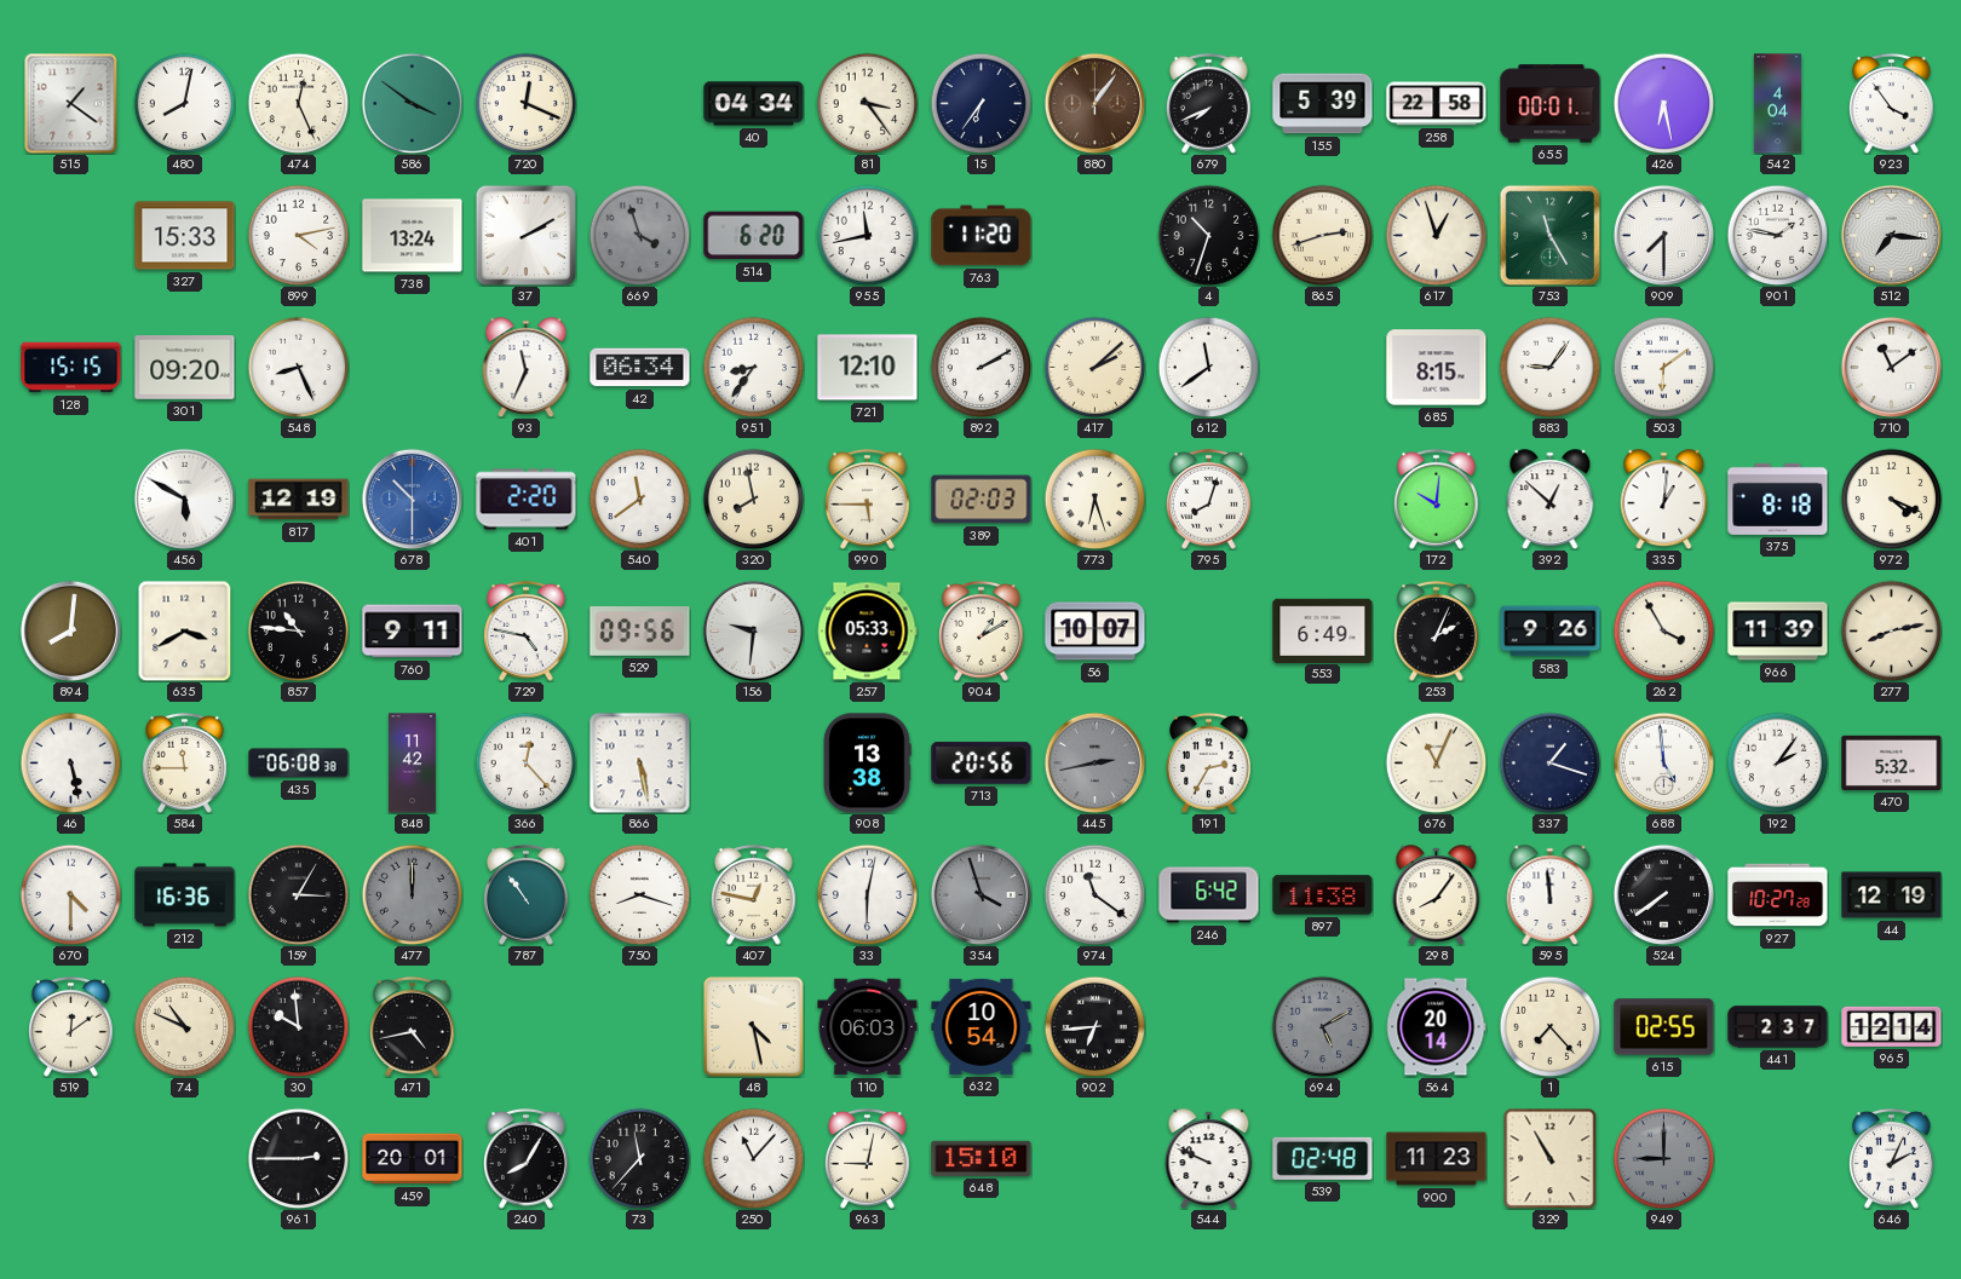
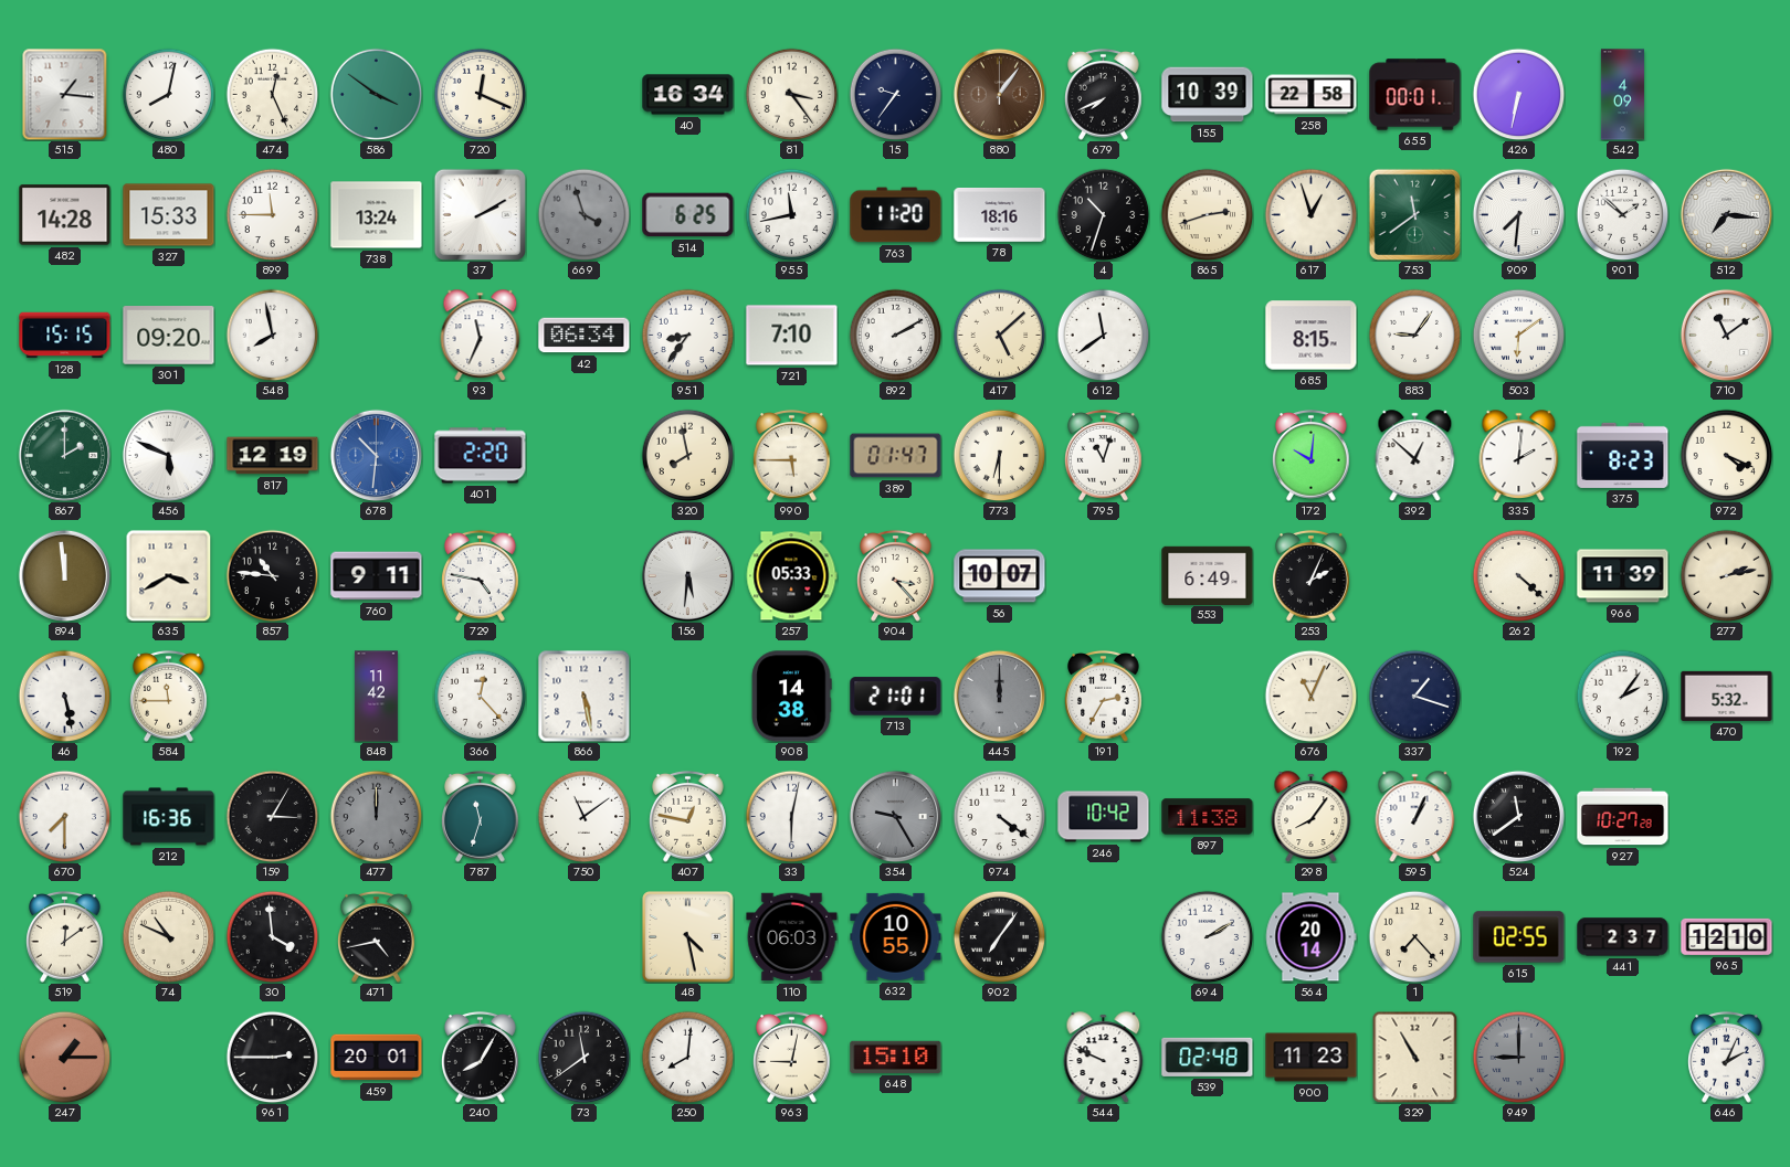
515: 1:21 -> 1:16 (65, 94)
40: 04:34 -> 16:34 (688, 95)
15: 6:36 -> 9:36 (895, 94)
155: 5:39 -> 10:39 (1208, 95)
426: 6:28 -> 6:32 (1518, 94)
542: 4:04 -> 4:09 (1622, 95)
923: 3:54 -> none (1892, 103)
482: none -> 14:28 (65, 215)
899: 4:13 -> 11:45 (272, 214)
514: 6:20 -> 6:25 (688, 215)
78: none -> 18:16 (1000, 215)
753: 11:25 -> 11:39 (1414, 214)
909: 7:30 -> 7:31 (1518, 214)
901: 1:47 -> 1:52 (1622, 214)
548: 8:26 -> 7:58 (272, 335)
721: 12:10 -> 7:10 (792, 336)
417: 2:08 -> 5:08 (999, 335)
867: none -> 2:00 (64, 455)
456: 5:50 -> 5:49 (168, 455)
678: 10:30 -> 10:31 (376, 455)
540: 11:39 -> none (639, 499)
389: 02:03 -> 01:47 (896, 456)
773: 6:27 -> 6:30 (999, 455)
795: 8:03 -> 11:03 (1104, 455)
335: 1:01 -> 2:01 (1519, 456)
375: 8:18 -> 8:23 (1623, 455)
894: 8:01 -> 11:59 (64, 575)
529: 09:56 -> none (640, 632)
156: 9:31 -> 5:31 (687, 575)
904: 1:10 -> 3:23 (896, 575)
583: 9:26 -> none (1551, 632)
262: 3:55 -> 4:22 (1518, 575)
277: 8:13 -> 2:13 (1726, 575)
435: 06:08 -> none (299, 764)
908: 13:38 -> 14:38 (791, 697)
713: 20:56 -> 21:01 (896, 697)
445: 2:43 -> 12:00 (999, 696)
688: 4:59 -> none (1663, 762)
670: 4:30 -> 7:30 (64, 816)
787: 10:54 -> 11:33 (481, 816)
750: 8:18 -> 11:09 (583, 816)
354: 3:57 -> 9:25 (895, 816)
974: 11:21 -> 4:21 (999, 816)
246: 6:42 -> 10:42 (1104, 817)
595: 11:59 -> 1:04 (1415, 817)
524: 7:39 -> 11:39 (1518, 816)
44: 12:19 -> none (1892, 895)
30: 9:59 -> 3:59 (272, 936)
632: 10:54 -> 10:55 (896, 936)
902: 6:44 -> 7:06 (999, 936)
694: 5:10 -> 2:10 (1207, 936)
694 dial: grey -> white (1207, 936)
965: 12:14 -> 12:10 (1727, 936)
247: none -> 1:15 (64, 1057)
73: 11:37 -> 11:39 (583, 1057)
250: 11:07 -> 8:01 (687, 1057)
